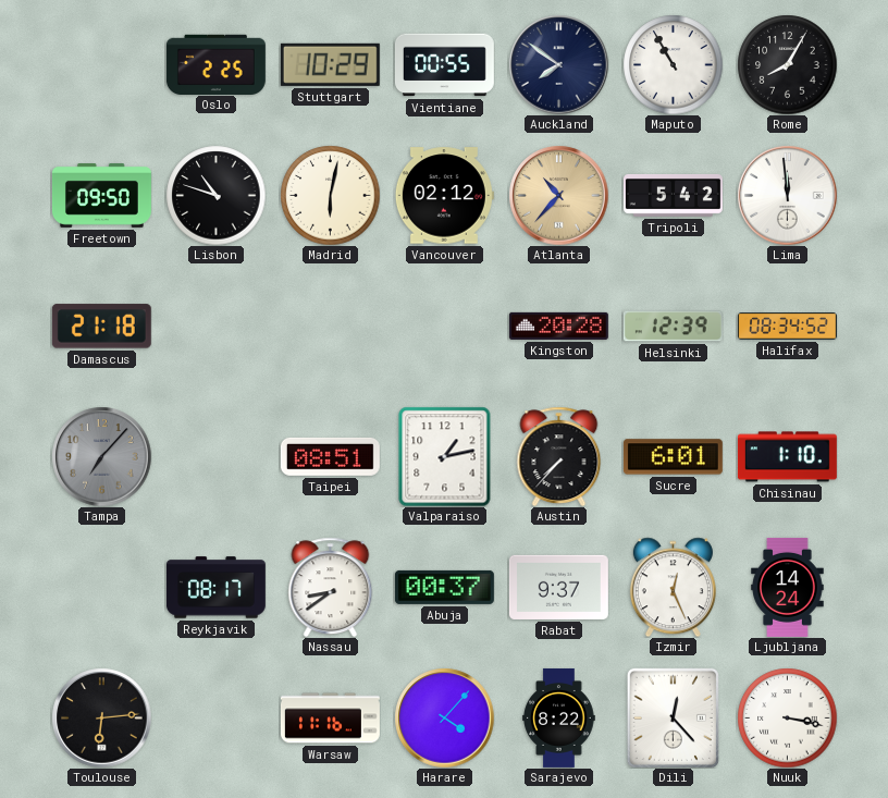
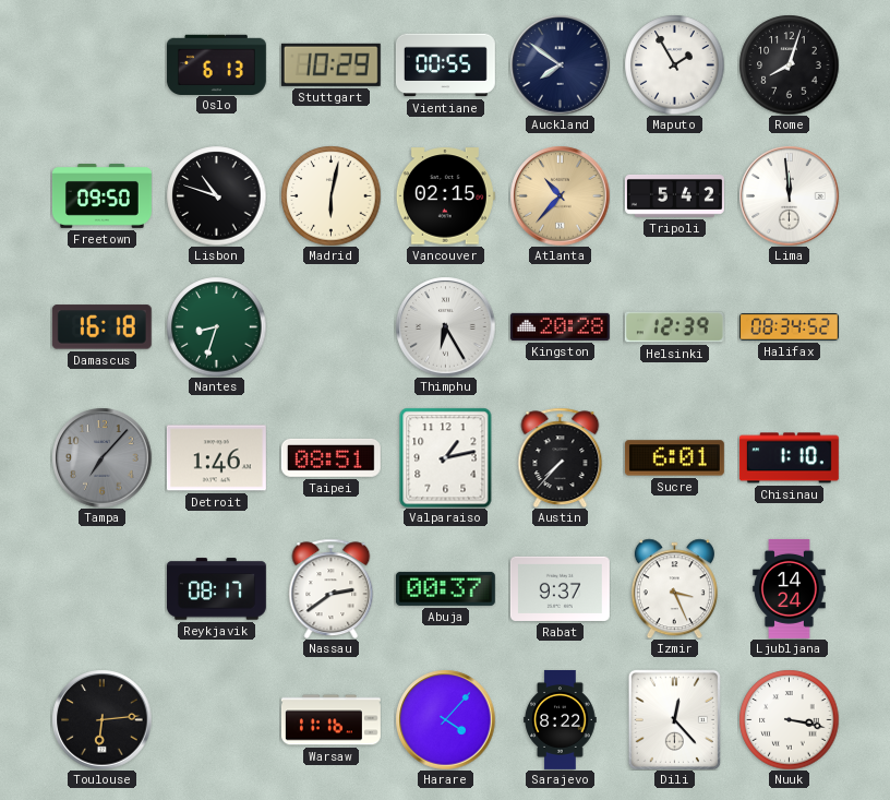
Oslo: 2:25 -> 6:13 (216, 64)
Maputo: 10:55 -> 1:55 (674, 64)
Rome: 8:05 -> 8:03 (789, 64)
Vancouver: 02:12 -> 02:15 (445, 196)
Damascus: 21:18 -> 16:18 (101, 327)
Nantes: none -> 8:33 (216, 326)
Thimphu: none -> 6:25 (445, 326)
Detroit: none -> 1:46 (216, 458)
Nassau: 8:39 -> 2:39 (332, 588)
Izmir: 12:26 -> 3:26 (674, 588)
